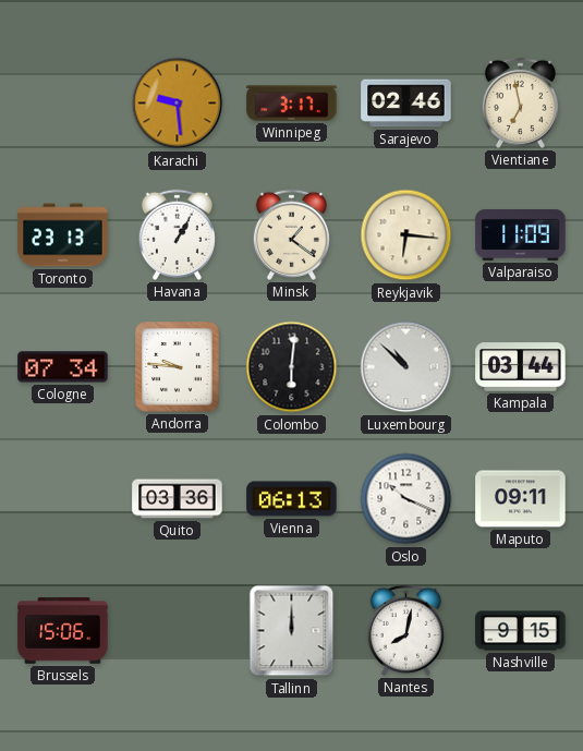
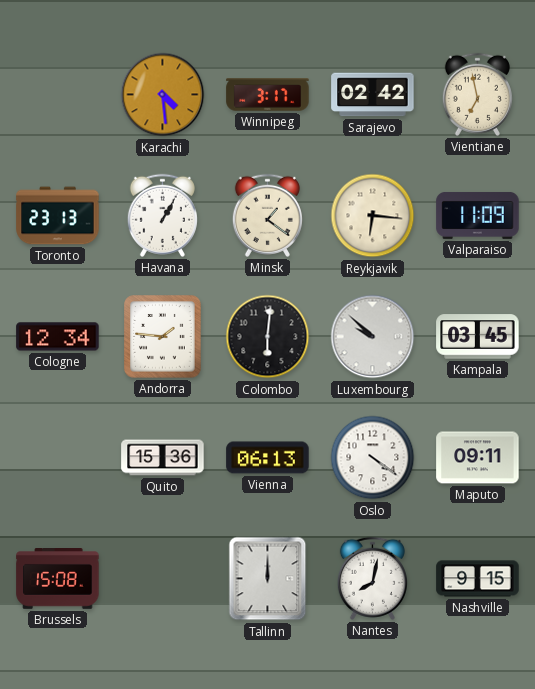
Karachi: 9:29 -> 4:29 (163, 95)
Sarajevo: 02:46 -> 02:42 (373, 95)
Cologne: 07:34 -> 12:34 (58, 337)
Andorra: 9:46 -> 1:46 (163, 337)
Luxembourg: 10:52 -> 9:52 (373, 337)
Kampala: 03:44 -> 03:45 (478, 337)
Quito: 03:36 -> 15:36 (163, 458)
Oslo: 10:19 -> 4:21 (373, 458)
Brussels: 15:06 -> 15:08 (58, 579)
